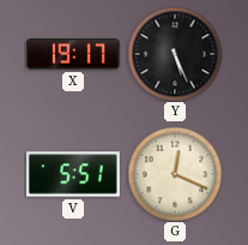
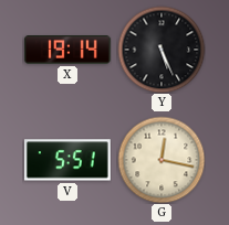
X: 19:17 -> 19:14 (67, 51)
G: 12:19 -> 12:17 (162, 160)
